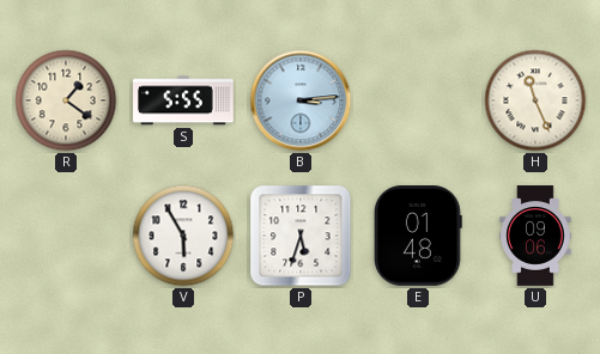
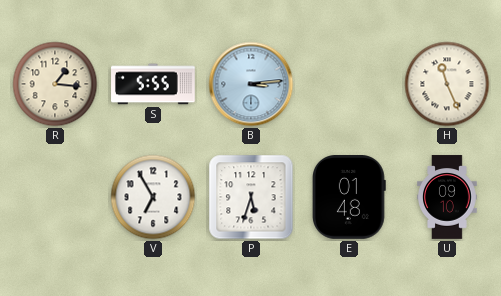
R: 1:21 -> 1:16 (55, 84)
V: 5:55 -> 6:55 (153, 197)
U: 09:06 -> 09:10 (447, 197)
